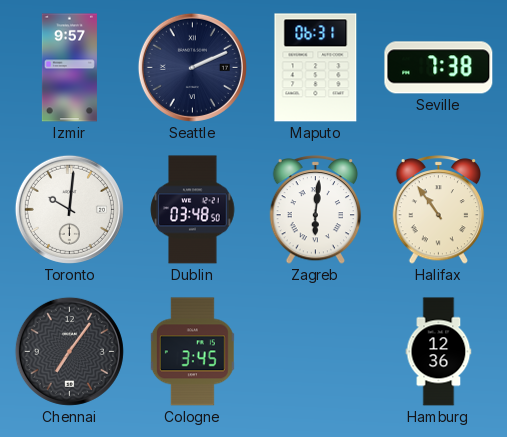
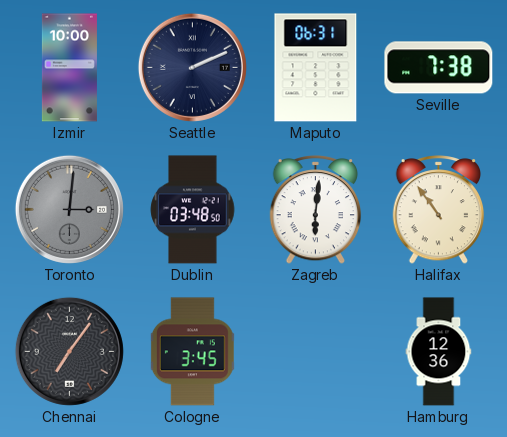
Izmir: 9:57 -> 10:00 (69, 68)
Toronto: 10:01 -> 3:01 (69, 209)
Toronto dial: white -> grey (69, 209)
